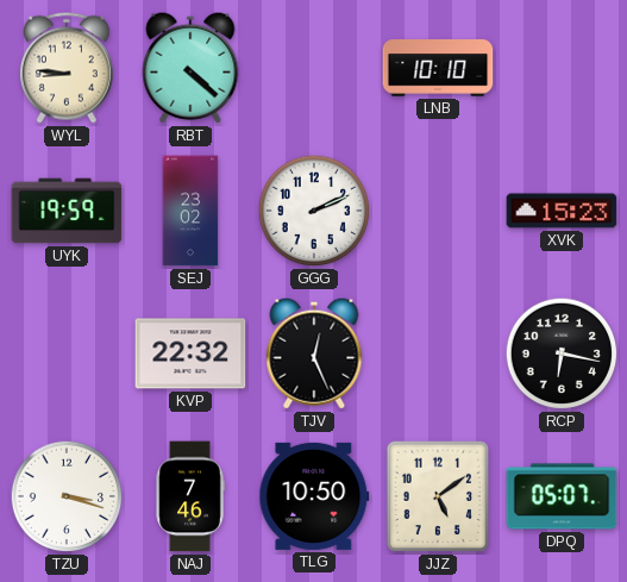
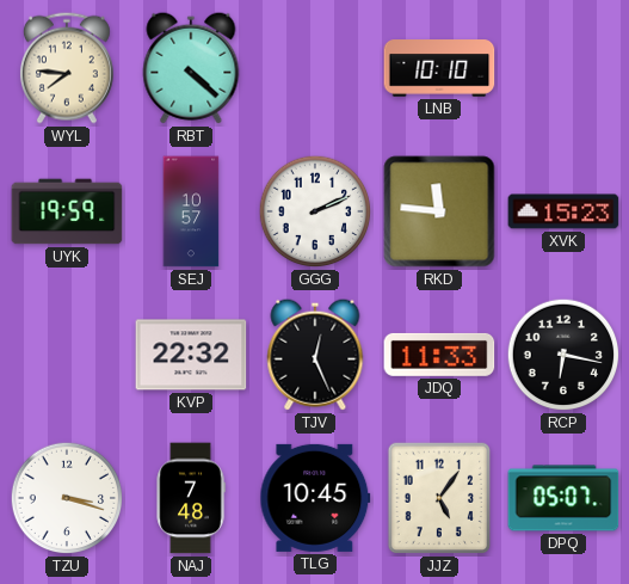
WYL: 8:46 -> 7:46 (67, 68)
SEJ: 23:02 -> 10:57 (191, 211)
RKD: none -> 11:46 (439, 211)
JDQ: none -> 11:33 (439, 355)
NAJ: 7:46 -> 7:48 (191, 498)
TLG: 10:50 -> 10:45 (315, 498)
JJZ: 5:09 -> 5:06 (439, 498)
